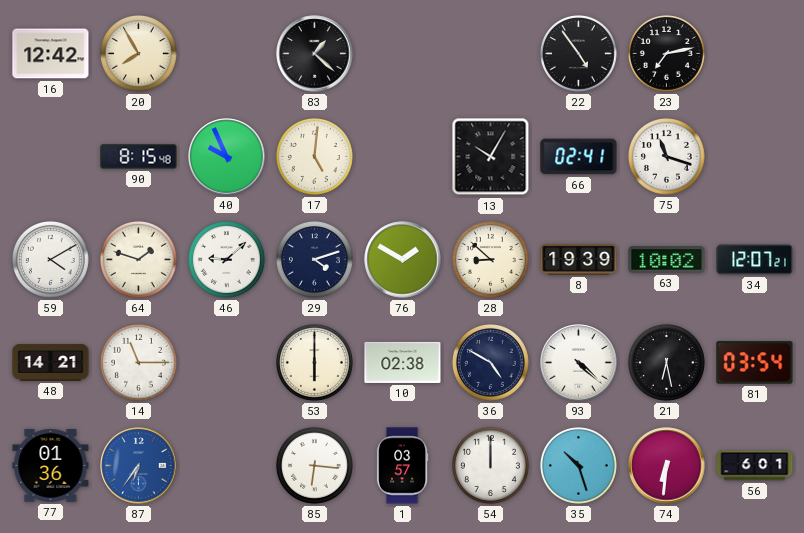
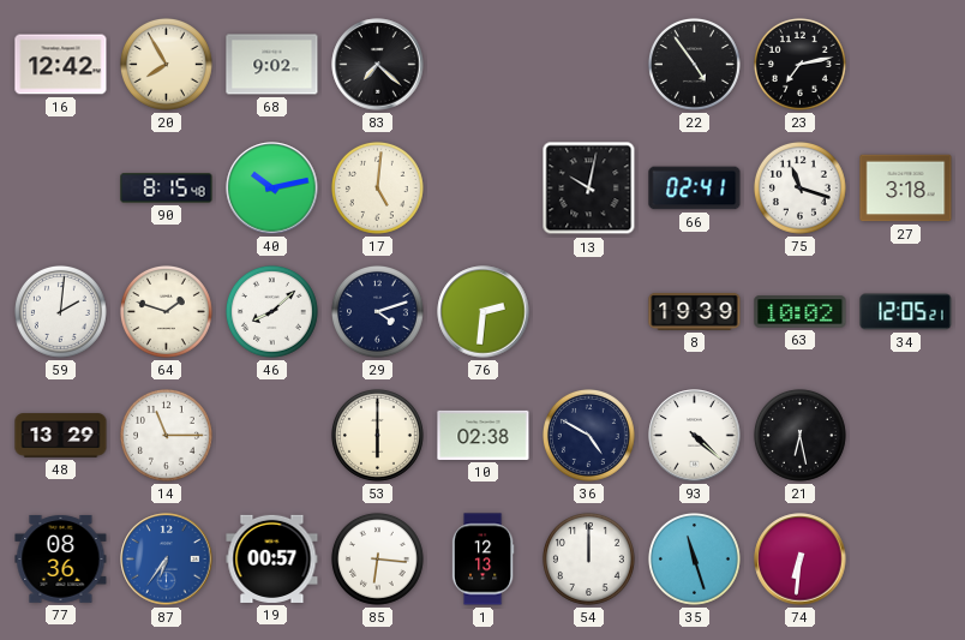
68: none -> 9:02 (272, 65)
83: 1:22 -> 7:22 (378, 65)
40: 9:56 -> 10:13 (272, 189)
13: 10:05 -> 10:02 (589, 189)
27: none -> 3:18 (906, 189)
59: 4:10 -> 2:01 (60, 311)
46: 9:08 -> 8:08 (271, 311)
76: 1:50 -> 2:31 (484, 312)
28: 8:52 -> none (490, 259)
34: 12:07 -> 12:05 (906, 312)
48: 14:21 -> 13:29 (61, 436)
81: 03:54 -> none (755, 363)
77: 01:36 -> 08:36 (61, 558)
19: none -> 00:57 (272, 558)
1: 03:57 -> 12:13 (482, 560)
35: 10:27 -> 11:27 (694, 558)
56: 6:01 -> none (755, 466)
